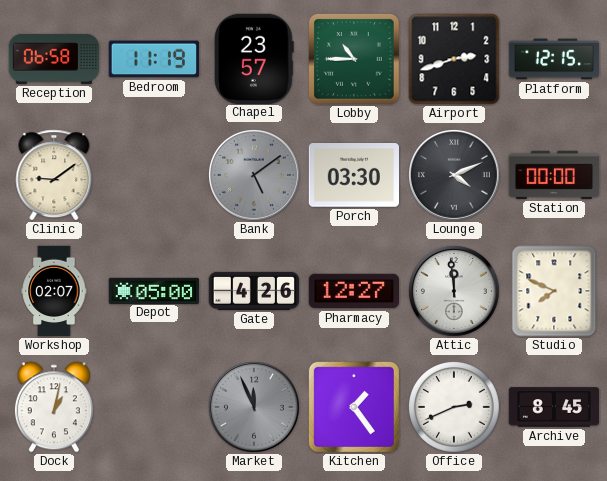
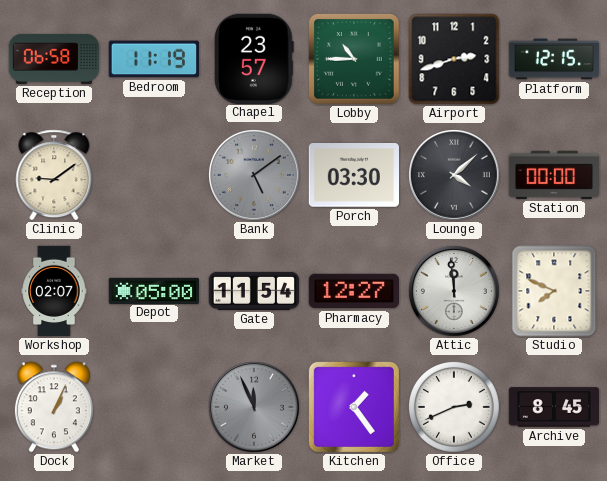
Lounge: 4:11 -> 4:08 (454, 175)
Gate: 4:26 -> 11:54 (254, 291)
Dock: 1:02 -> 1:04 (54, 407)
